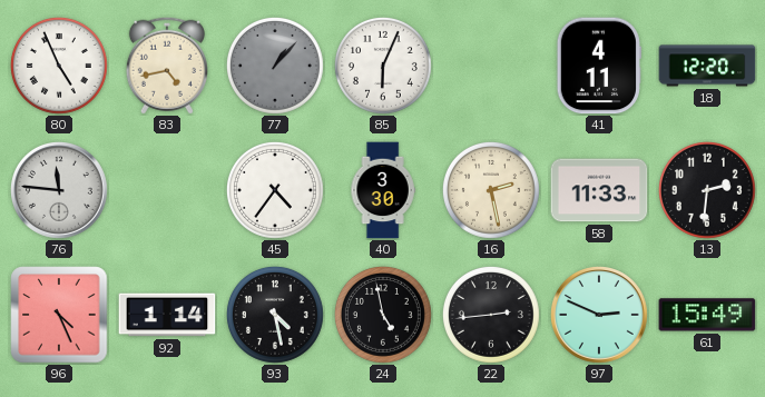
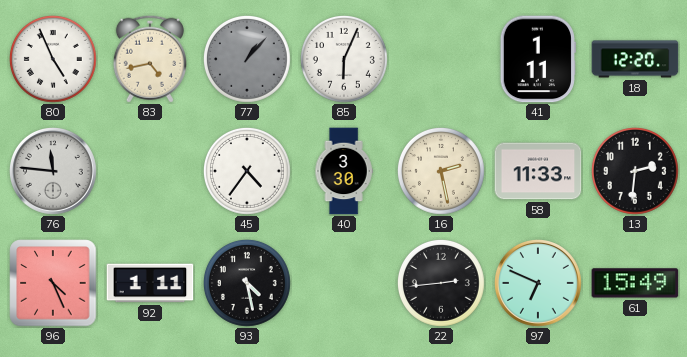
41: 4:11 -> 1:11 (537, 59)
92: 1:14 -> 1:11 (150, 283)
24: 4:58 -> none (383, 315)
97: 2:49 -> 6:49 (539, 284)
